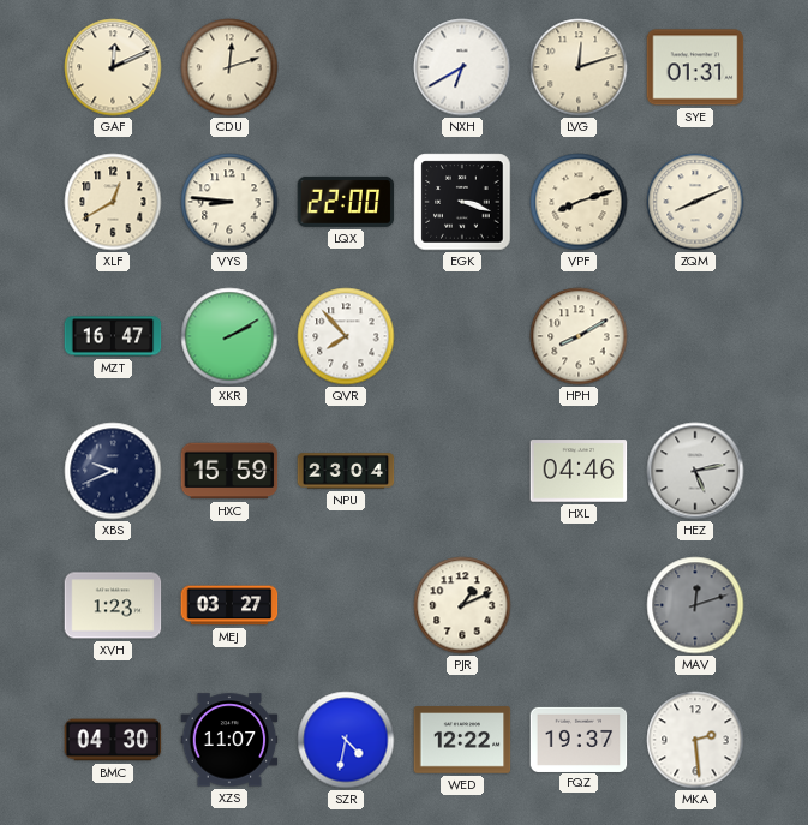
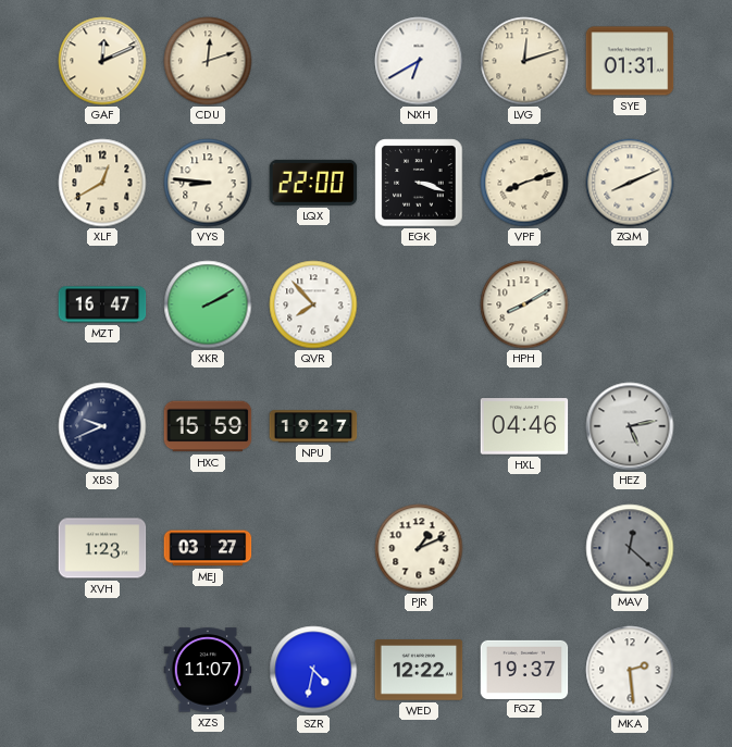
NPU: 23:04 -> 19:27 (313, 426)
MAV: 12:12 -> 12:22 (630, 548)
BMC: 04:30 -> none (113, 740)
